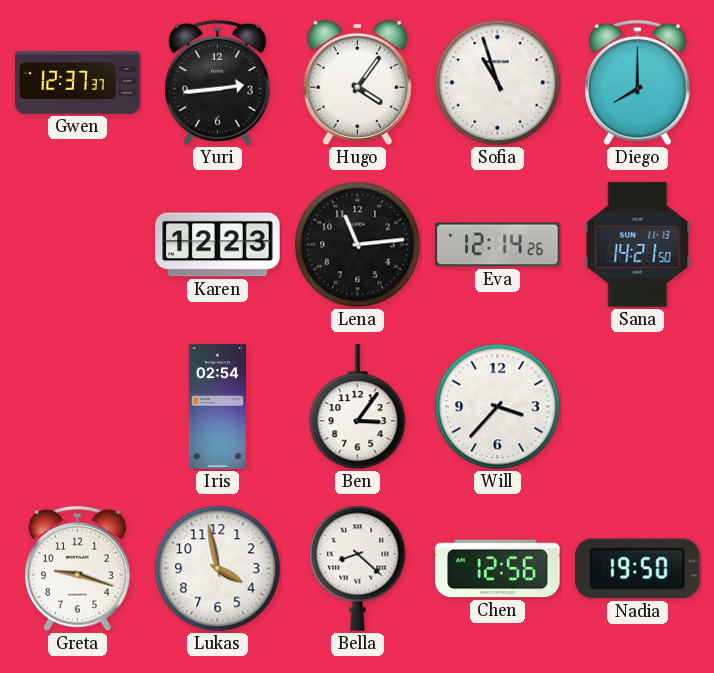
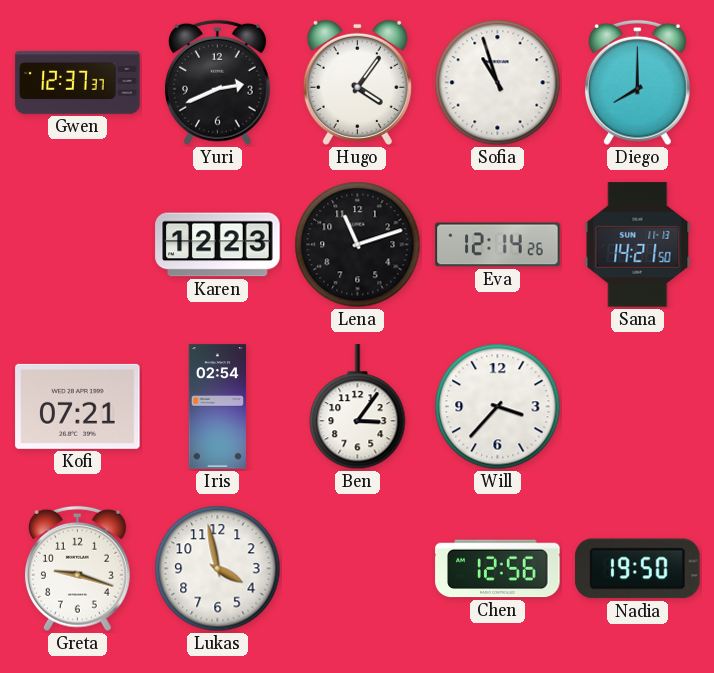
Yuri: 2:44 -> 2:41 (217, 83)
Lena: 11:14 -> 11:12 (358, 245)
Kofi: none -> 07:21 (78, 406)
Bella: 8:22 -> none (358, 568)
